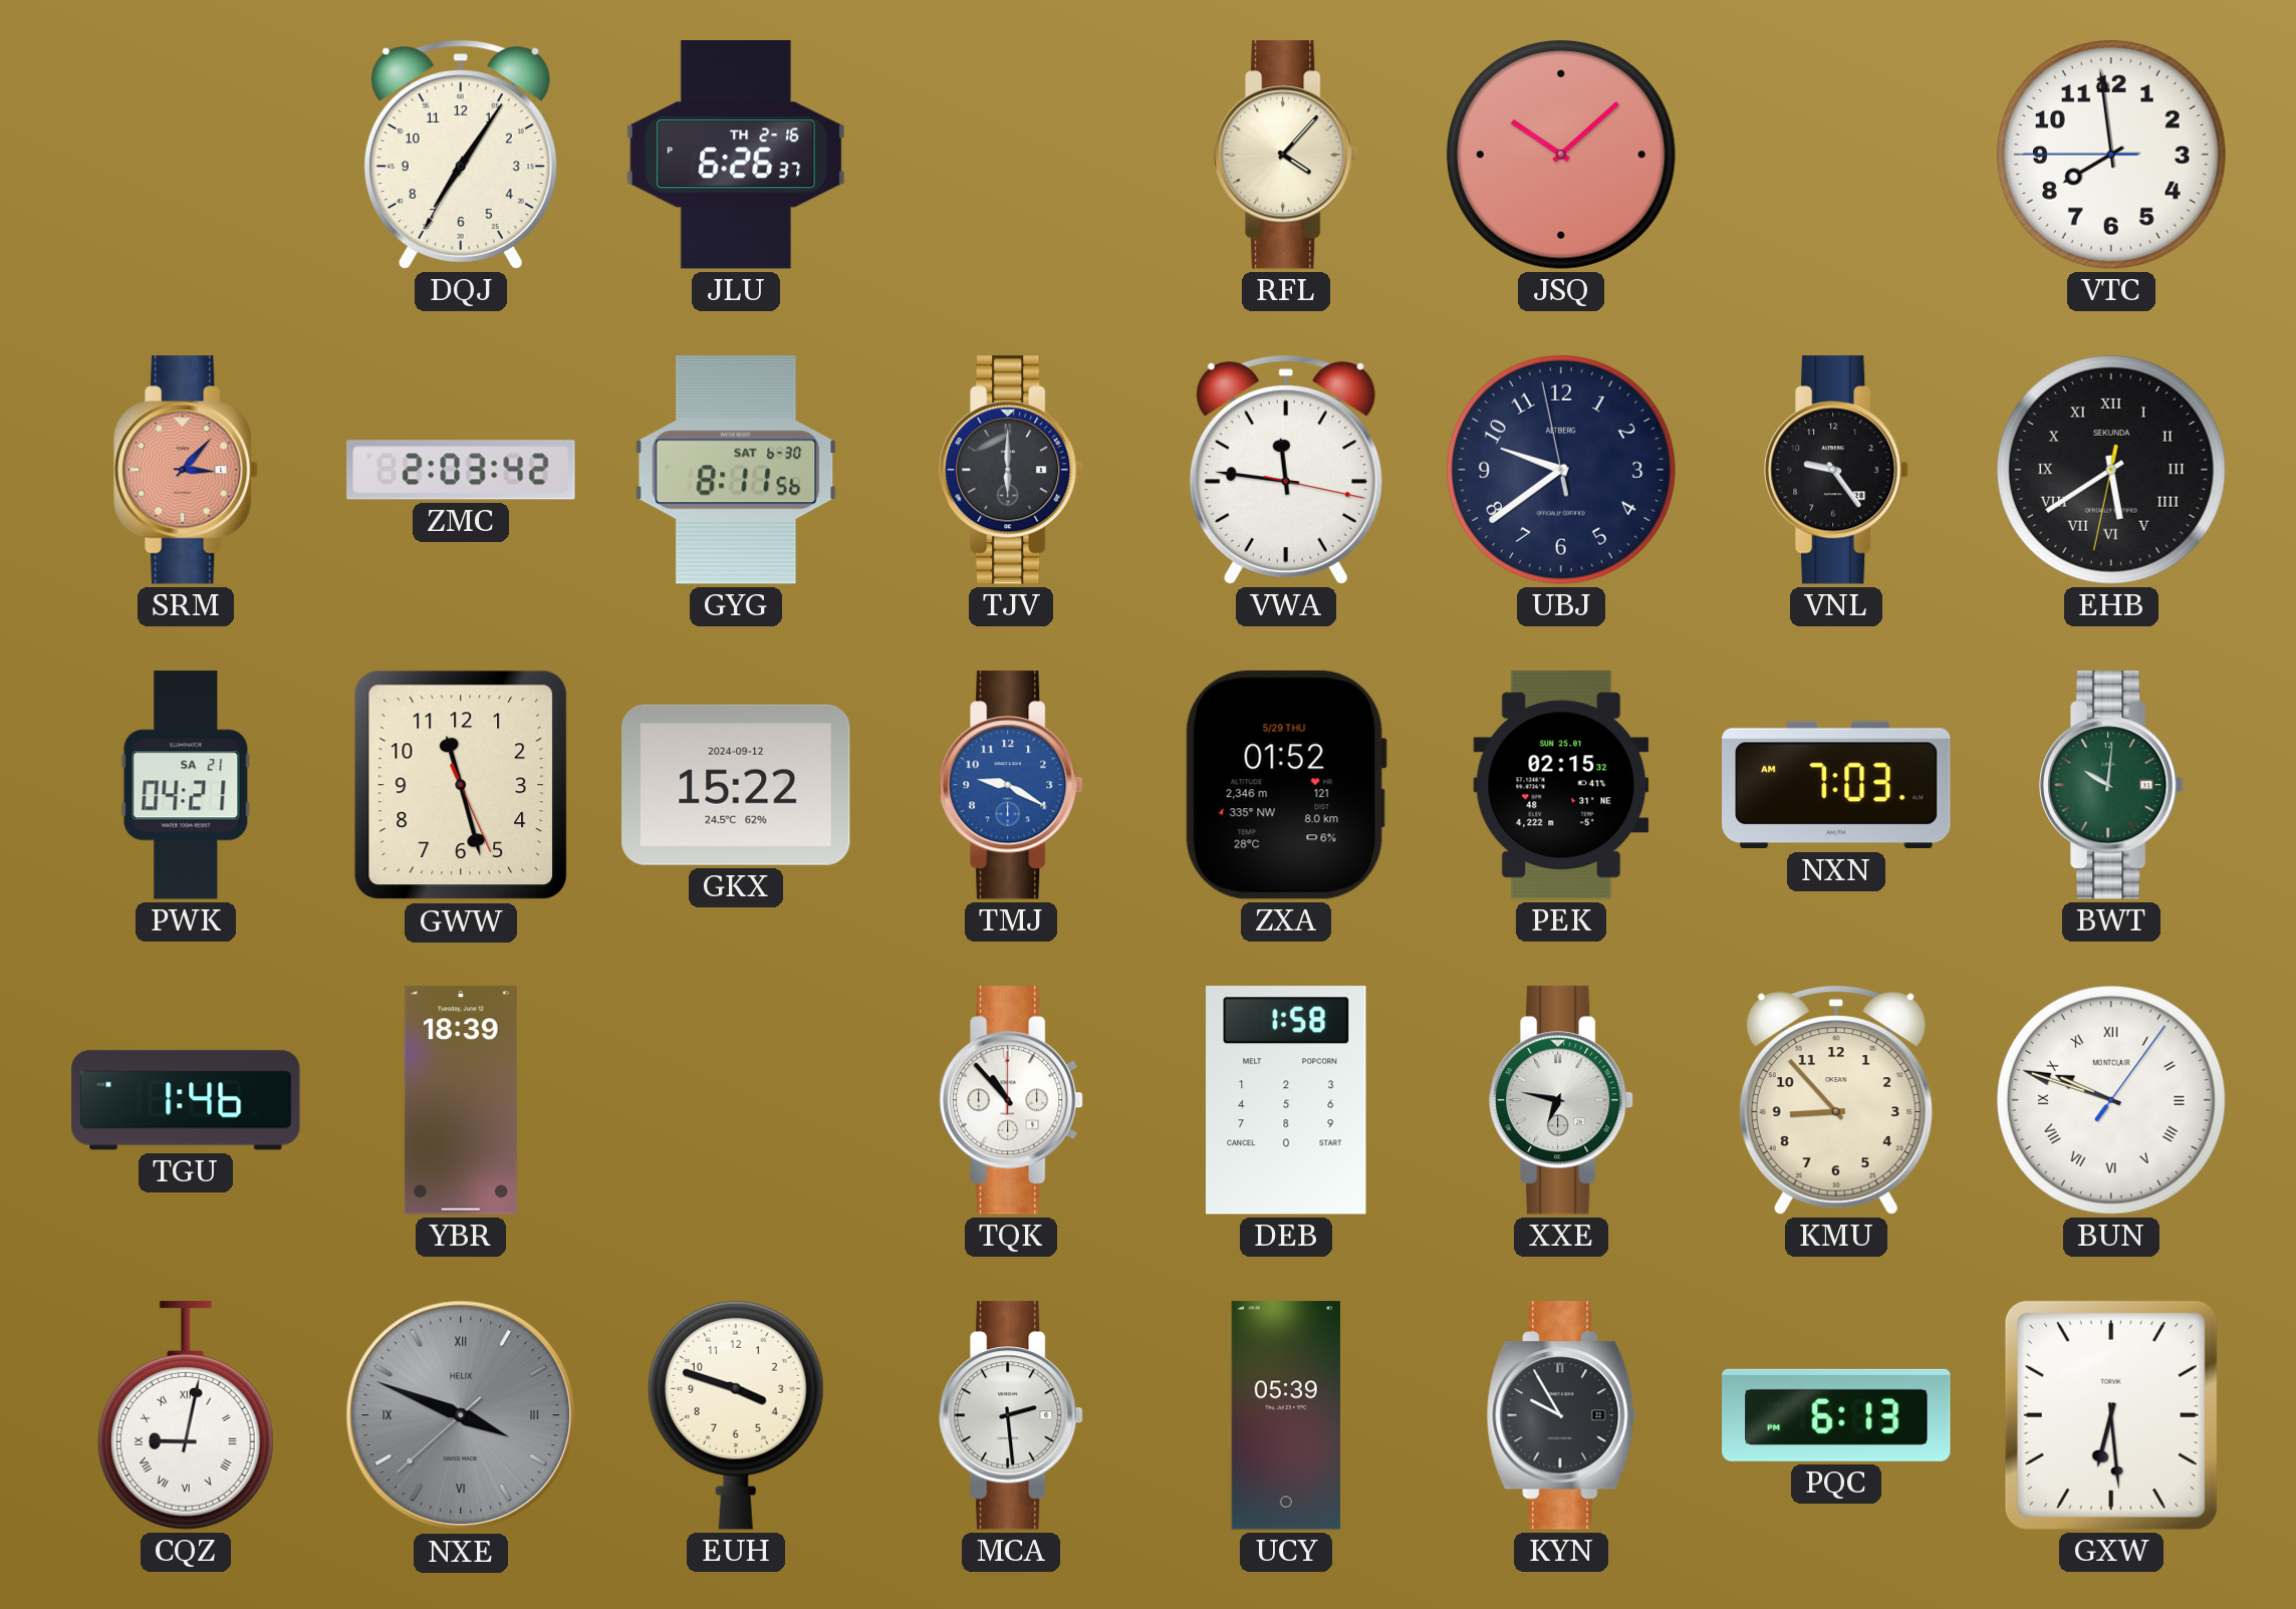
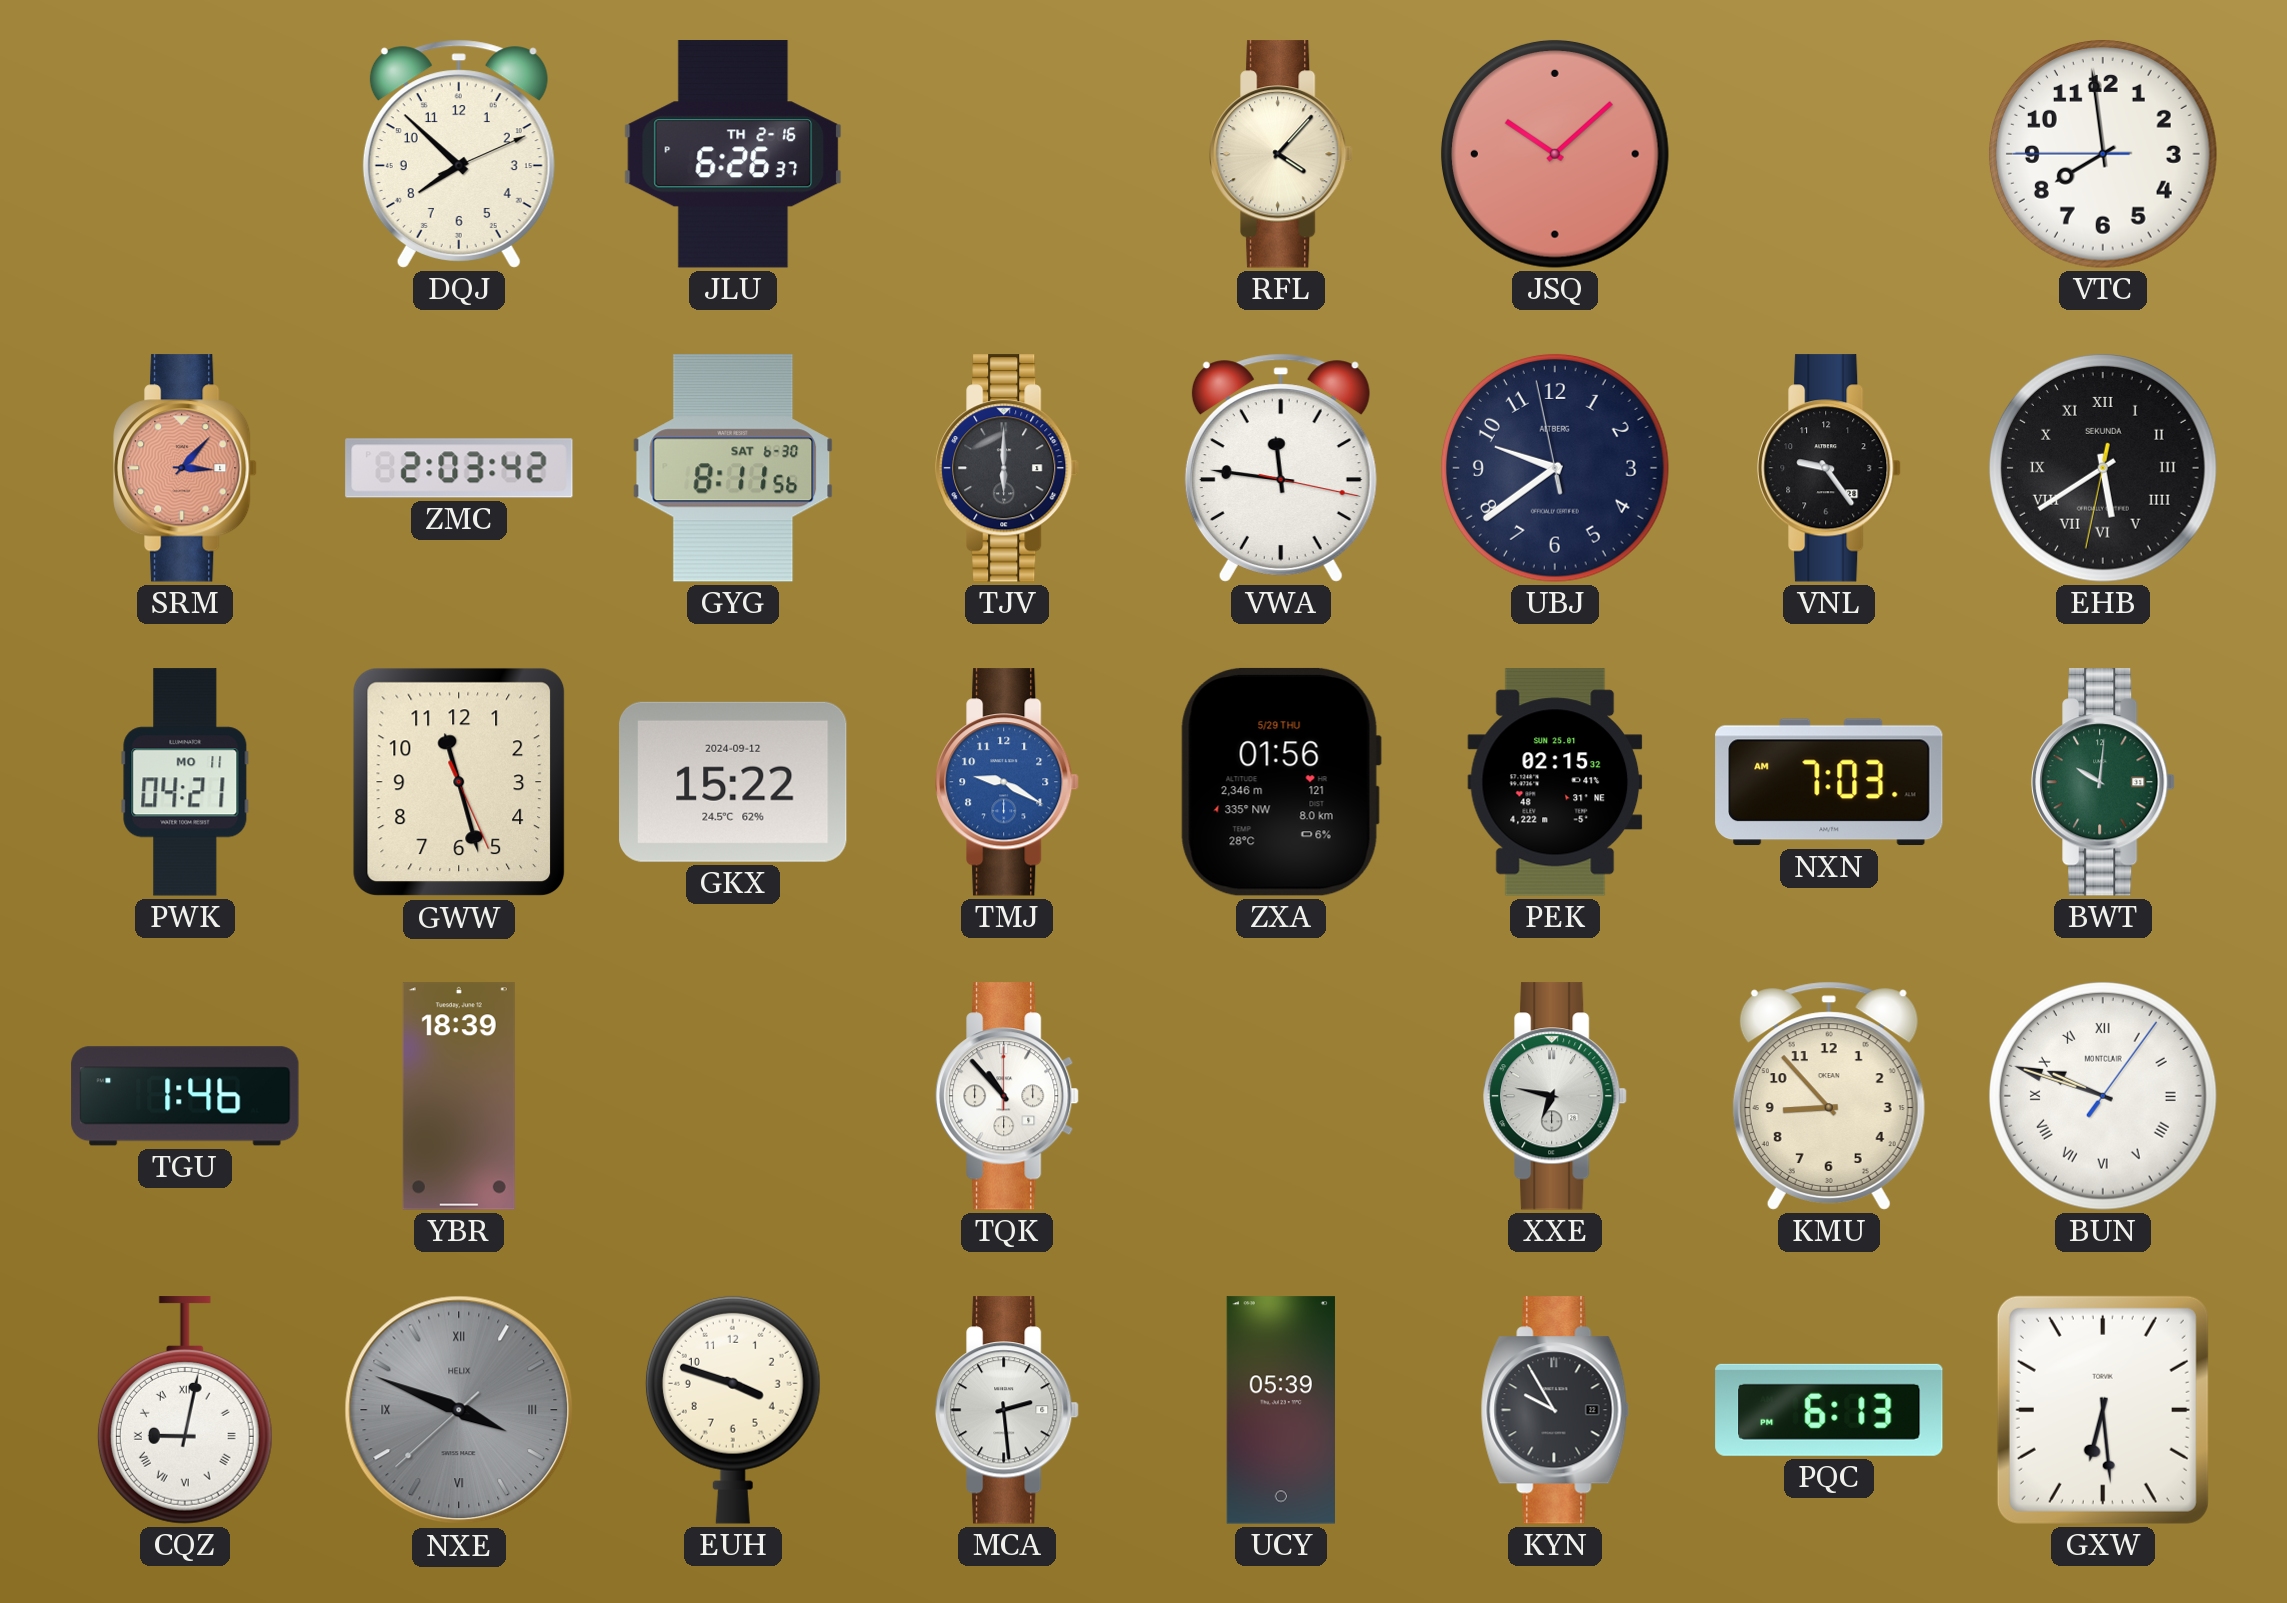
DQJ: 7:05 -> 7:52 (459, 154)
PWK date: SA 21 -> MO 11 (185, 782)
ZXA: 01:52 -> 01:56 (1281, 782)
DEB: 1:58 -> none (1287, 1100)
